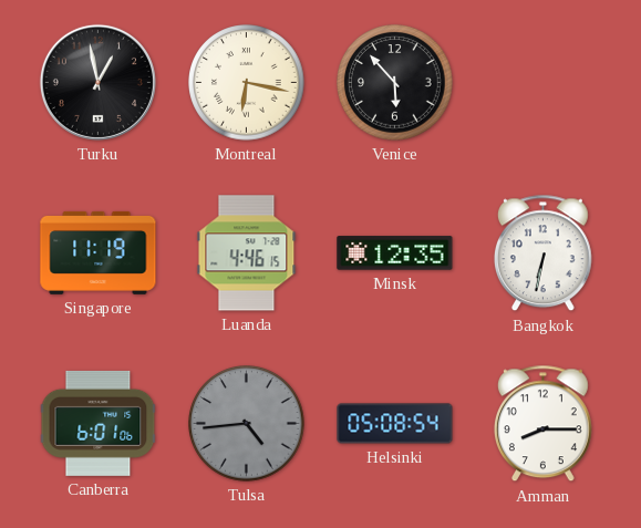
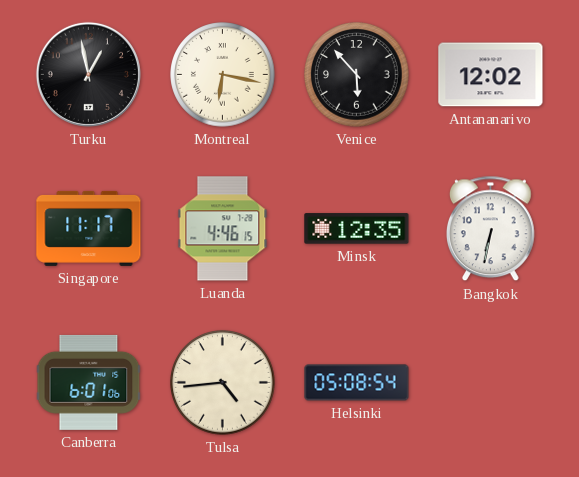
Antananarivo: none -> 12:02 (491, 75)
Singapore: 11:19 -> 11:17 (89, 228)
Tulsa dial: grey -> cream (223, 383)
Amman: 8:15 -> none (542, 424)
